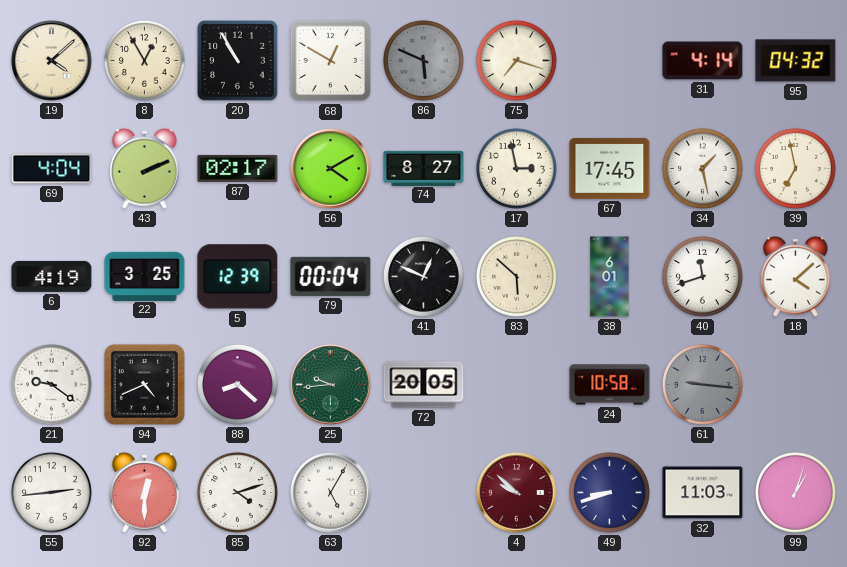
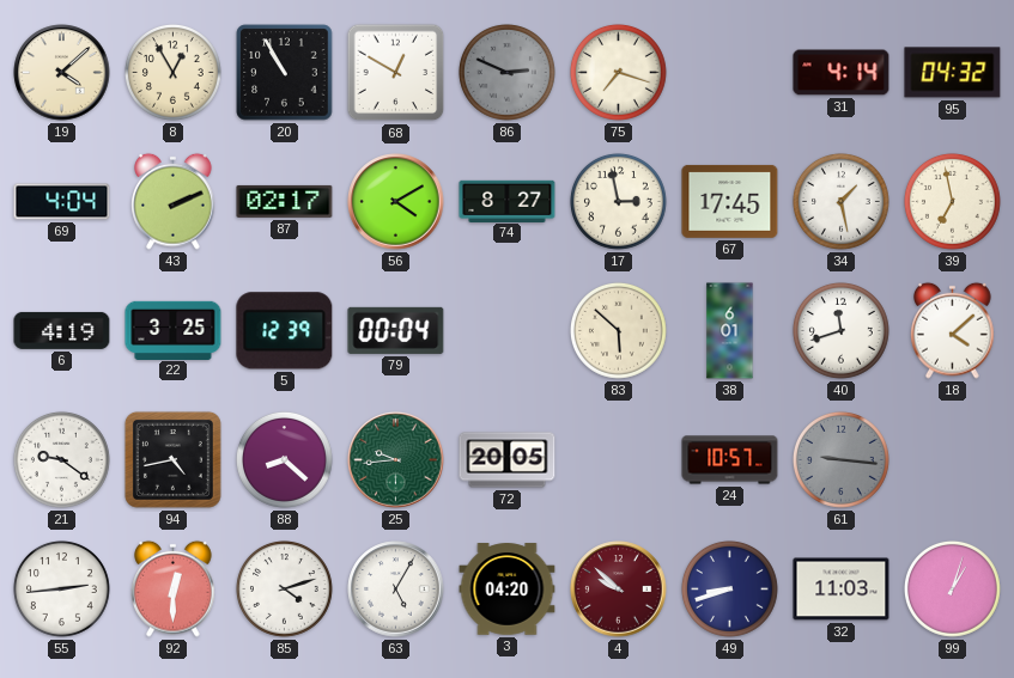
86: 5:49 -> 2:49 (506, 72)
41: 12:49 -> none (423, 276)
94: 4:41 -> 4:43 (172, 459)
24: 10:58 -> 10:57 (730, 460)
3: none -> 04:20 (508, 590)
